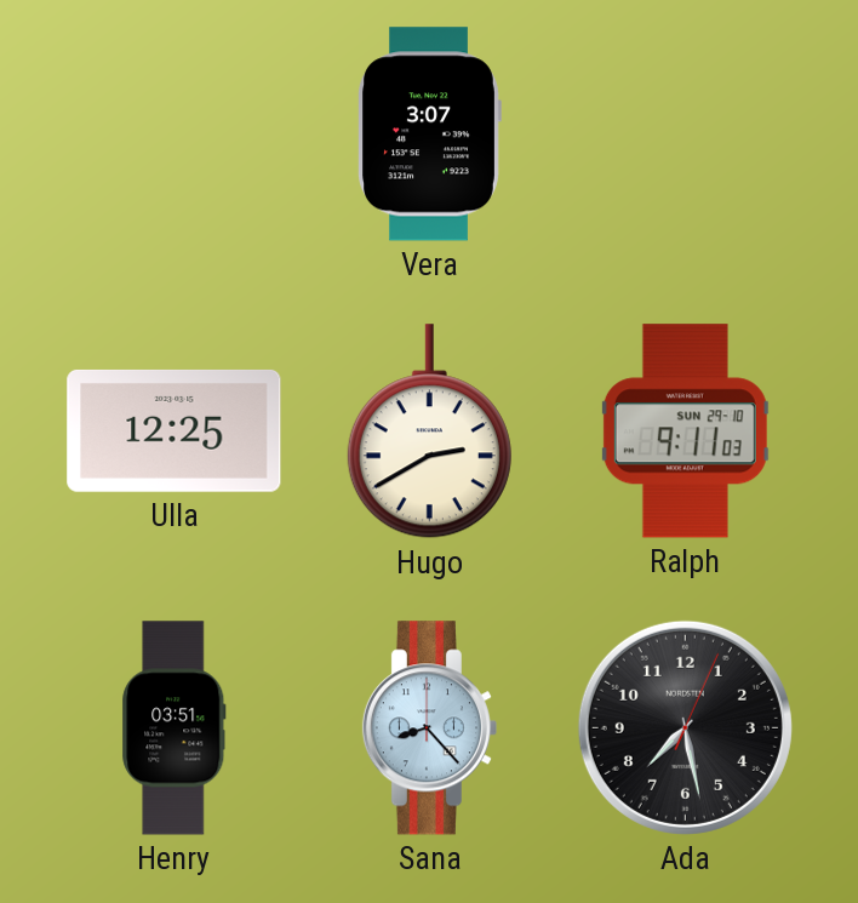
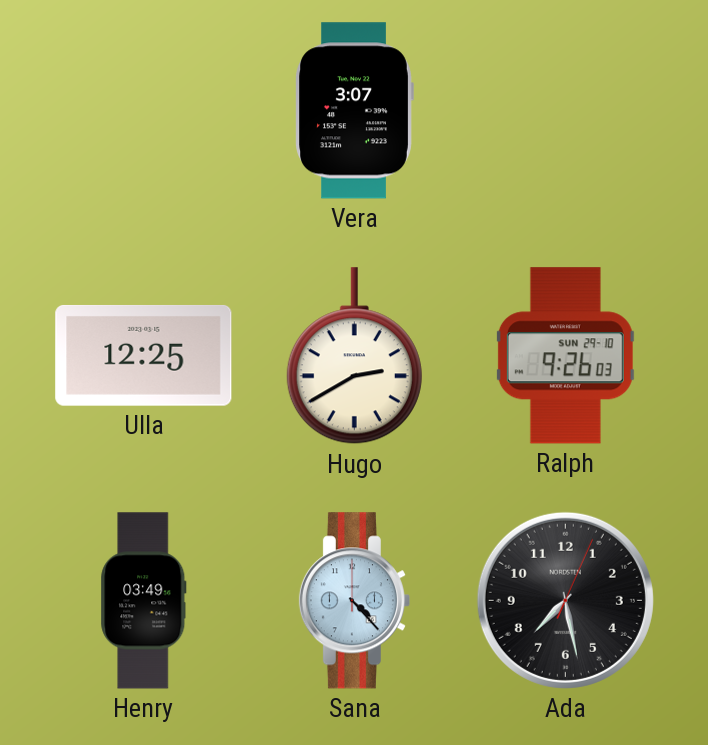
Ralph: 9:11 -> 9:26 (565, 356)
Henry: 03:51 -> 03:49 (144, 601)
Sana: 8:23 -> 4:23 (354, 601)
